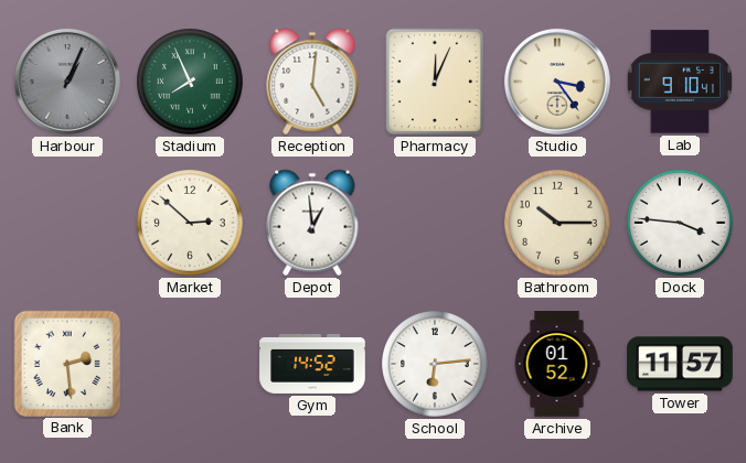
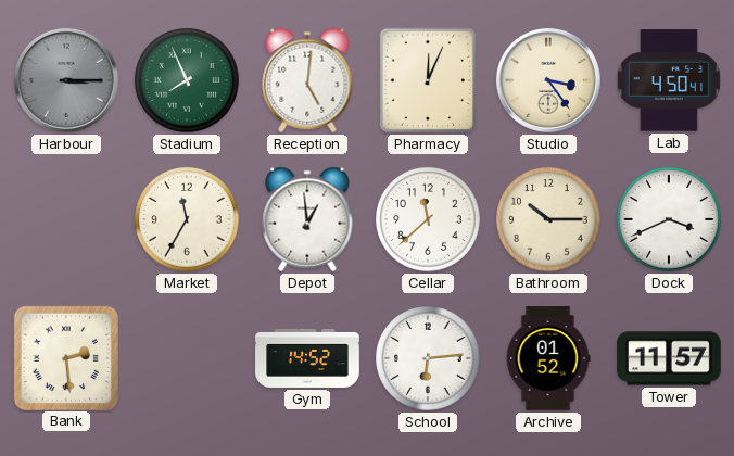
Harbour: 1:04 -> 3:15 (66, 80)
Lab: 9:10 -> 4:50 (669, 80)
Market: 2:52 -> 11:35 (187, 219)
Cellar: none -> 11:38 (428, 219)
Dock: 3:46 -> 3:41 (669, 219)
